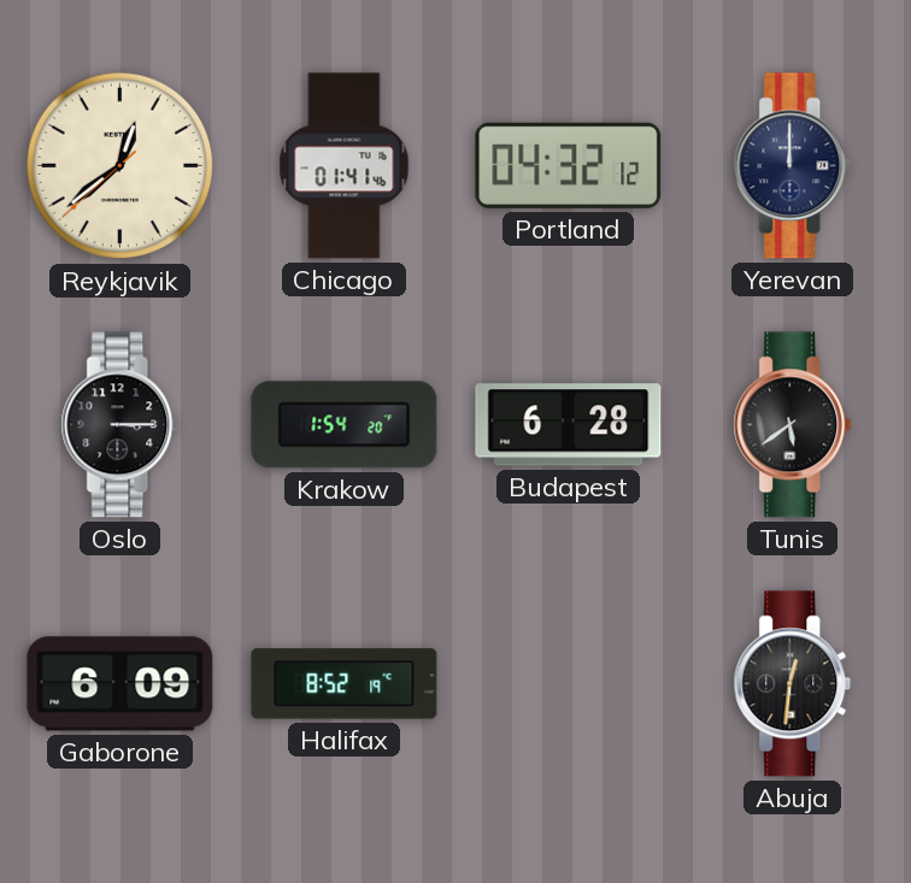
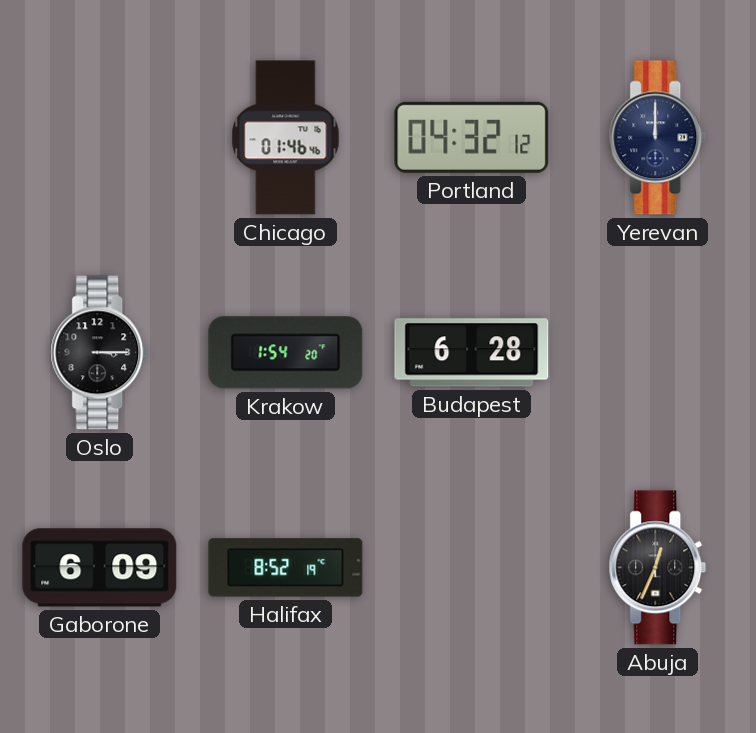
Reykjavik: 12:38 -> none (121, 166)
Chicago: 01:41 -> 01:46 (286, 138)
Tunis: 5:39 -> none (793, 425)
Abuja: 12:31 -> 12:34 (658, 568)
